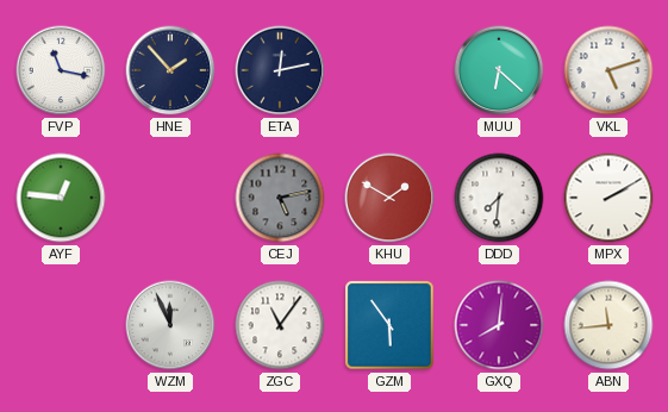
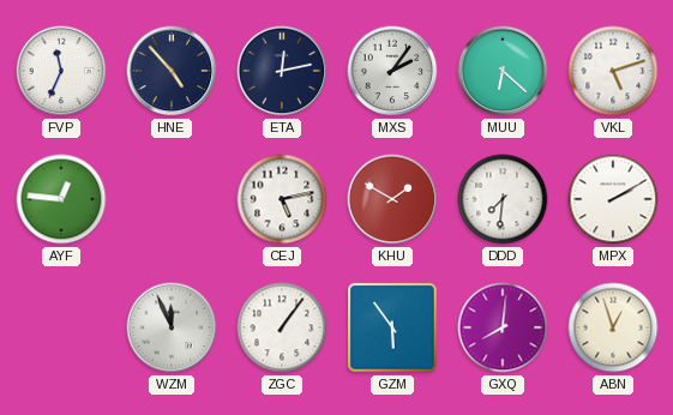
FVP: 11:17 -> 11:34 (61, 71)
HNE: 1:53 -> 4:53 (172, 71)
MXS: none -> 2:06 (392, 71)
CEJ dial: grey -> white (282, 199)
ZGC: 11:06 -> 1:06 (282, 327)
ABN: 11:44 -> 12:57 (613, 327)
